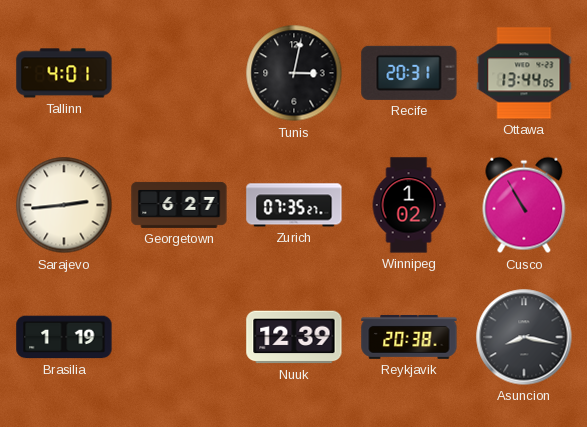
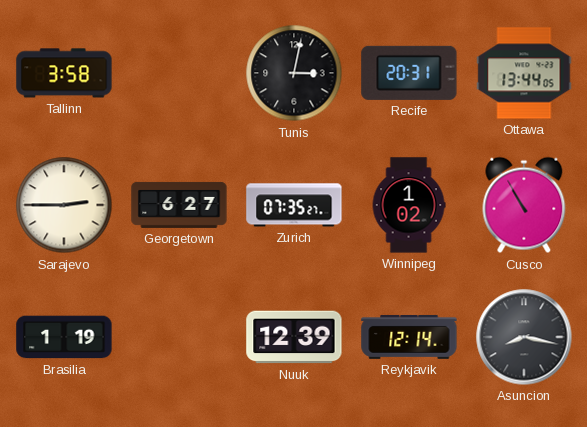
Tallinn: 4:01 -> 3:58 (64, 73)
Sarajevo: 2:44 -> 2:45 (64, 205)
Reykjavik: 20:38 -> 12:14 (409, 337)
